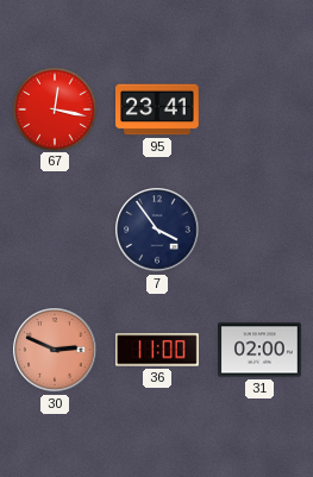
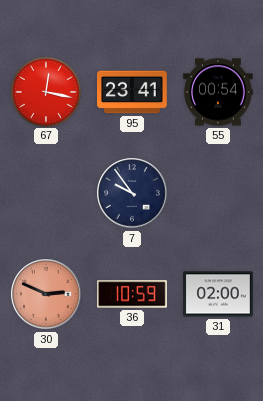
55: none -> 00:54 (218, 92)
7: 3:54 -> 9:54 (132, 193)
36: 11:00 -> 10:59 (133, 294)
